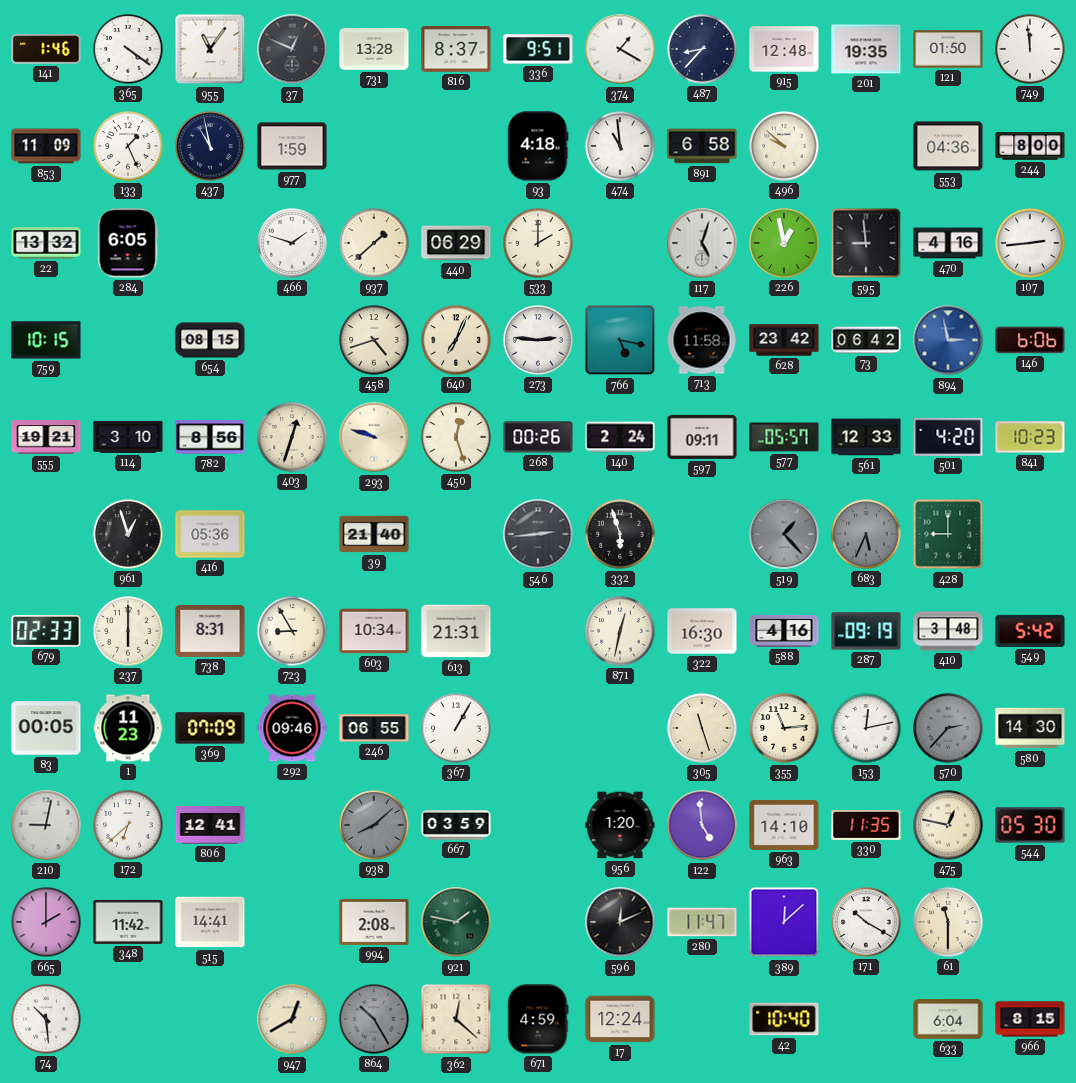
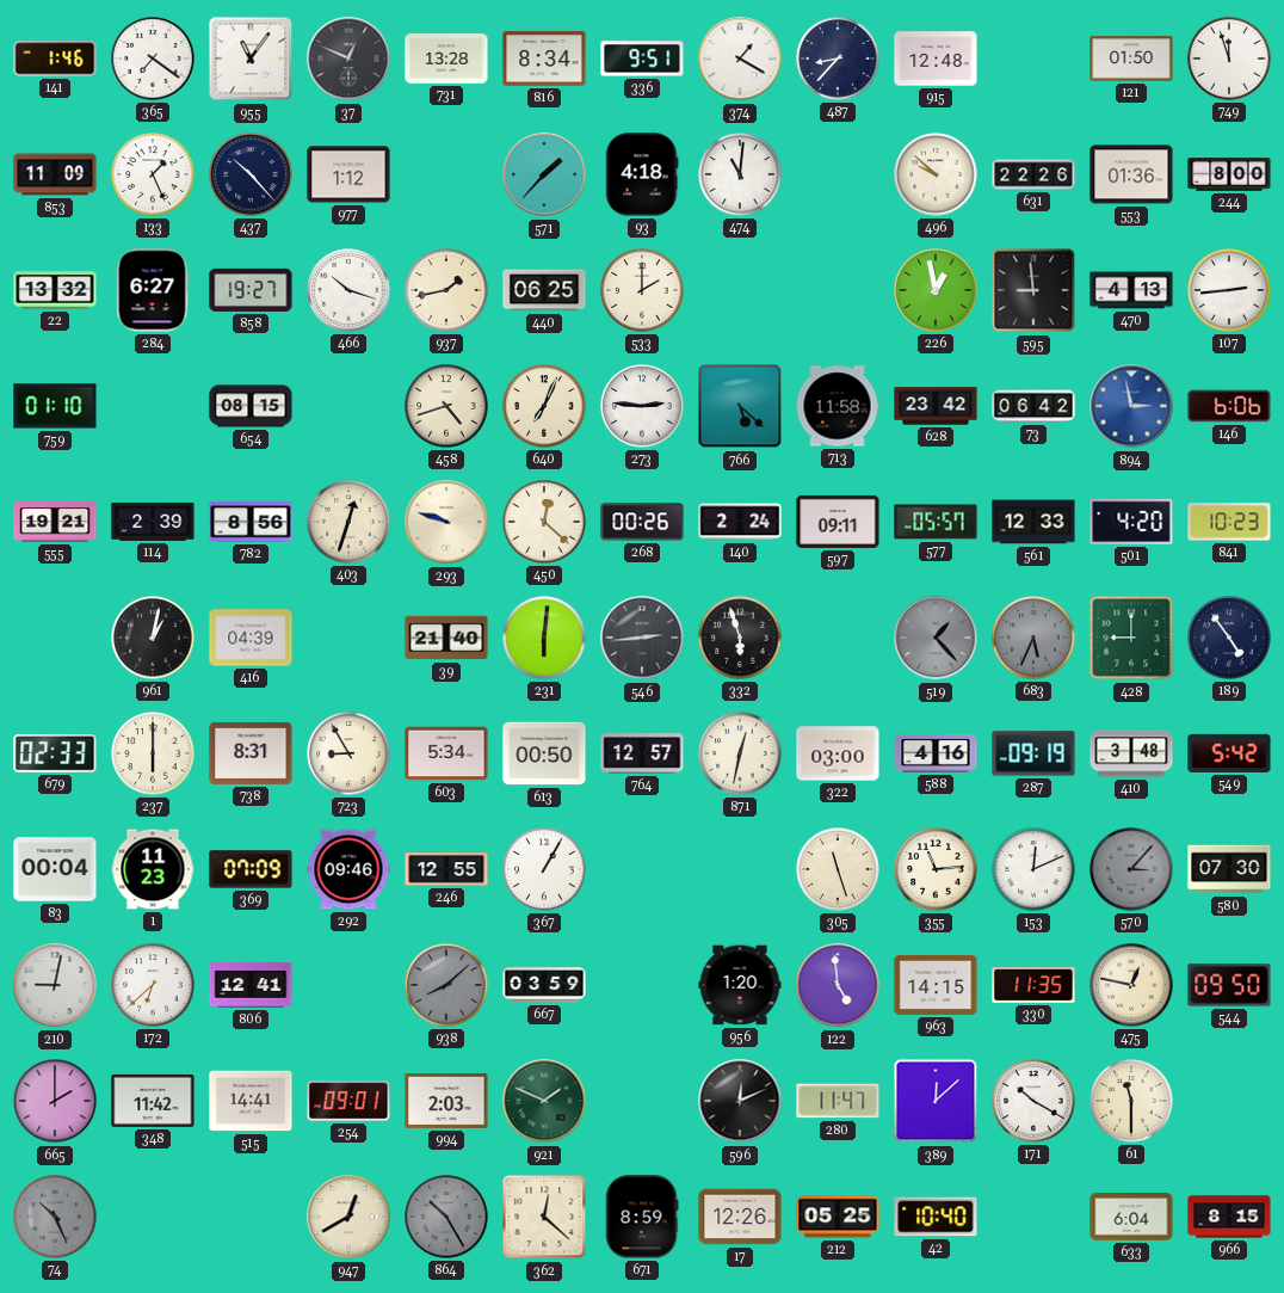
365: 4:21 -> 7:21 (153, 59)
816: 8:37 -> 8:34 (544, 59)
201: 19:35 -> none (866, 49)
749: 11:59 -> 11:57 (1229, 59)
437: 10:58 -> 10:23 (251, 174)
977: 1:59 -> 1:12 (348, 174)
571: none -> 1:37 (544, 174)
474: 10:59 -> 11:01 (740, 174)
891: 6:58 -> none (702, 146)
631: none -> 22:26 (1033, 174)
553: 04:36 -> 01:36 (1131, 174)
284: 6:05 -> 6:27 (153, 290)
858: none -> 19:27 (251, 290)
466: 1:48 -> 10:18 (348, 290)
937: 1:38 -> 1:43 (446, 290)
440: 06:29 -> 06:25 (544, 290)
117: 5:03 -> none (702, 243)
470: 4:16 -> 4:13 (1131, 290)
759: 10:15 -> 01:10 (55, 406)
766: 5:17 -> 5:22 (740, 406)
114: 3:10 -> 2:39 (153, 522)
450: 12:27 -> 12:22 (544, 522)
961: 12:57 -> 1:02 (153, 638)
416: 05:36 -> 04:39 (251, 638)
231: none -> 6:01 (544, 638)
189: none -> 4:54 (1229, 638)
603: 10:34 -> 5:34 (446, 753)
613: 21:31 -> 00:50 (544, 753)
764: none -> 12:57 (642, 753)
322: 16:30 -> 03:00 (838, 753)
83: 00:05 -> 00:04 (55, 869)
246: 06:55 -> 12:55 (446, 869)
153: 12:13 -> 12:11 (1033, 869)
570: 2:37 -> 3:07 (1131, 869)
580: 14:30 -> 07:30 (1229, 869)
963: 14:10 -> 14:15 (936, 985)
544: 05:30 -> 09:50 (1229, 985)
254: none -> 09:01 (348, 1101)
994: 2:08 -> 2:03 (446, 1101)
921: 1:47 -> 1:49 (544, 1101)
74: 10:29 -> 10:26 (55, 1217)
74 dial: white -> grey (55, 1217)
671: 4:59 -> 8:59 (642, 1217)
17: 12:24 -> 12:26 (740, 1217)
212: none -> 05:25 (838, 1217)
